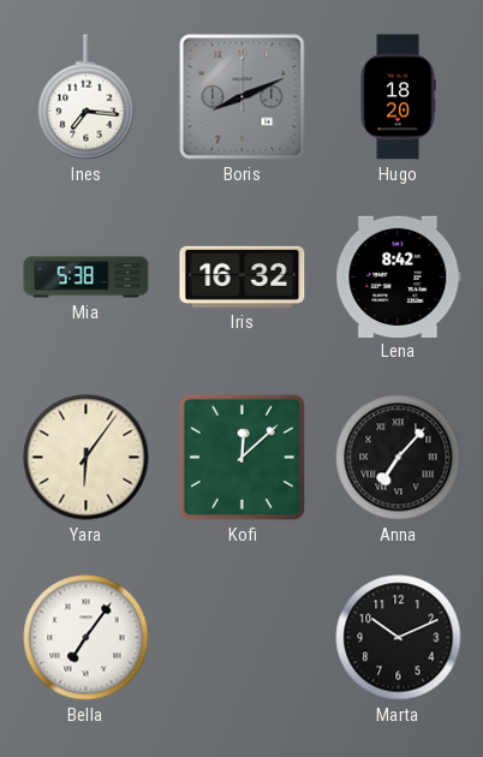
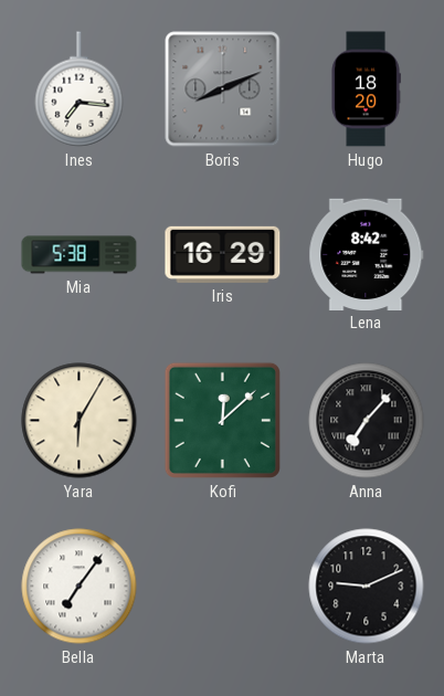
Iris: 16:32 -> 16:29 (223, 254)
Yara: 6:06 -> 6:05 (80, 421)
Marta: 10:11 -> 9:11 (367, 587)
